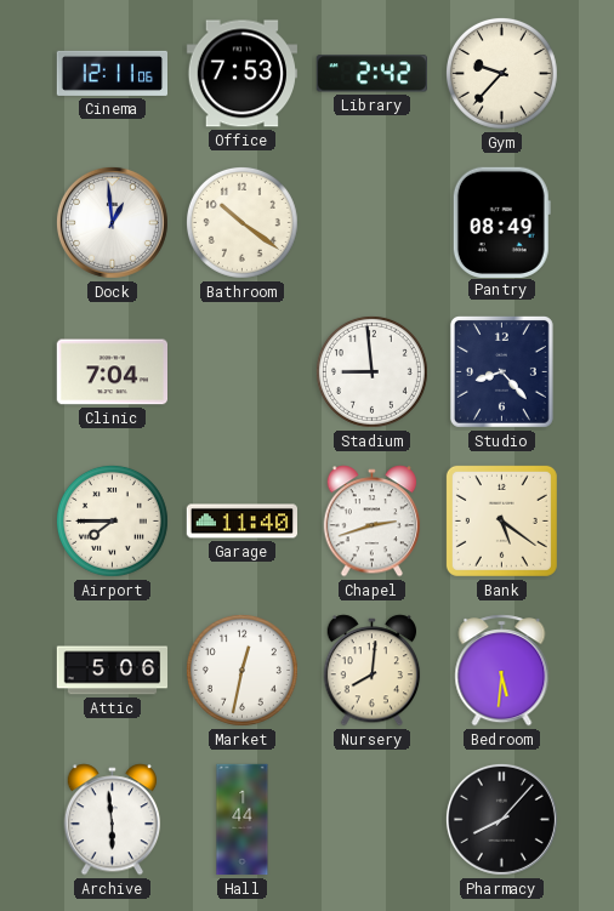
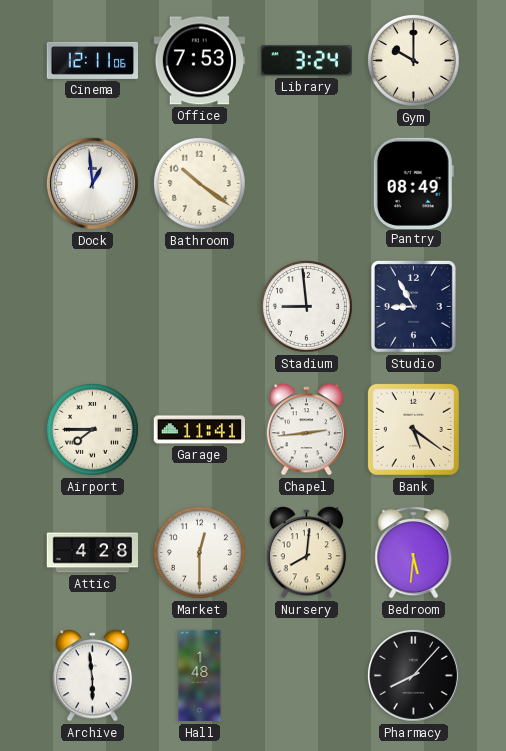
Library: 2:42 -> 3:24 (306, 61)
Gym: 9:37 -> 10:00 (413, 60)
Clinic: 7:04 -> none (112, 372)
Studio: 8:23 -> 8:55 (413, 306)
Garage: 11:40 -> 11:41 (199, 430)
Chapel: 2:42 -> 2:44 (307, 430)
Attic: 5:06 -> 4:28 (93, 553)
Market: 12:32 -> 12:30 (199, 552)
Hall: 1:44 -> 1:48 (200, 676)
